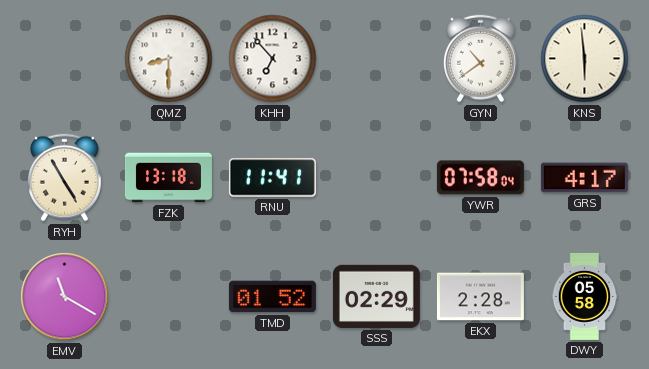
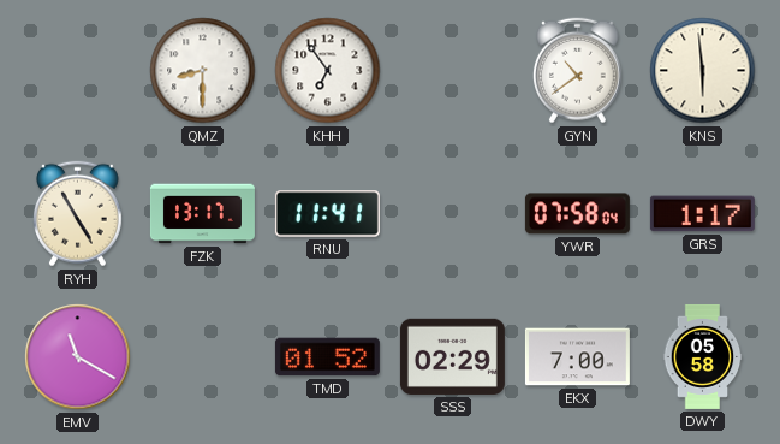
KHH: 6:53 -> 6:54 (328, 71)
FZK: 13:18 -> 13:17 (202, 214)
GRS: 4:17 -> 1:17 (702, 214)
EKX: 2:28 -> 7:00 (577, 357)
